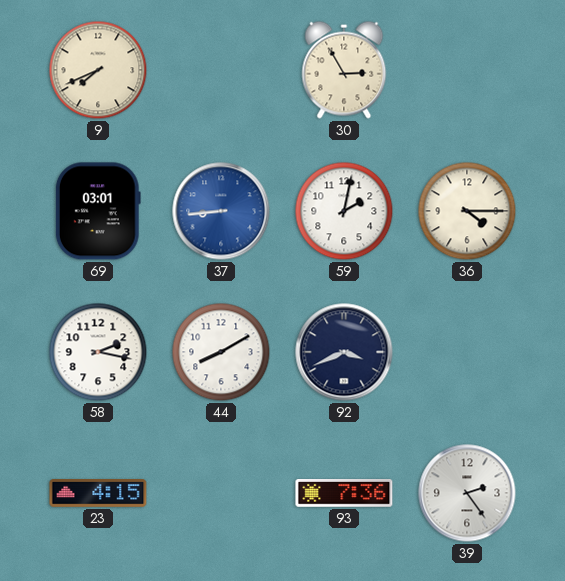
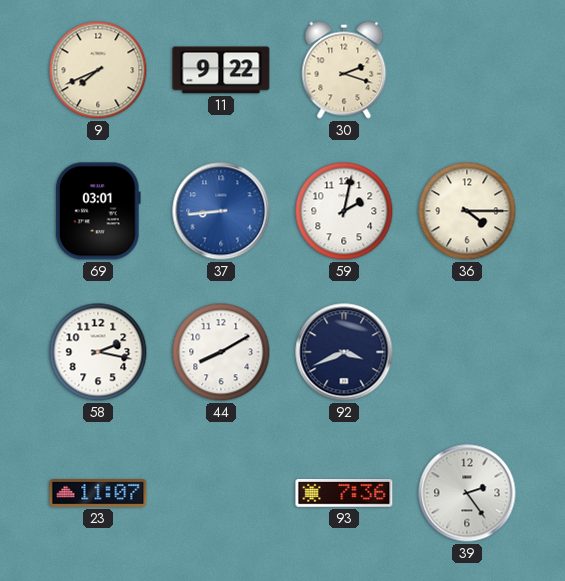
11: none -> 9:22 (221, 70)
30: 2:55 -> 2:18 (344, 70)
23: 4:15 -> 11:07 (98, 494)
